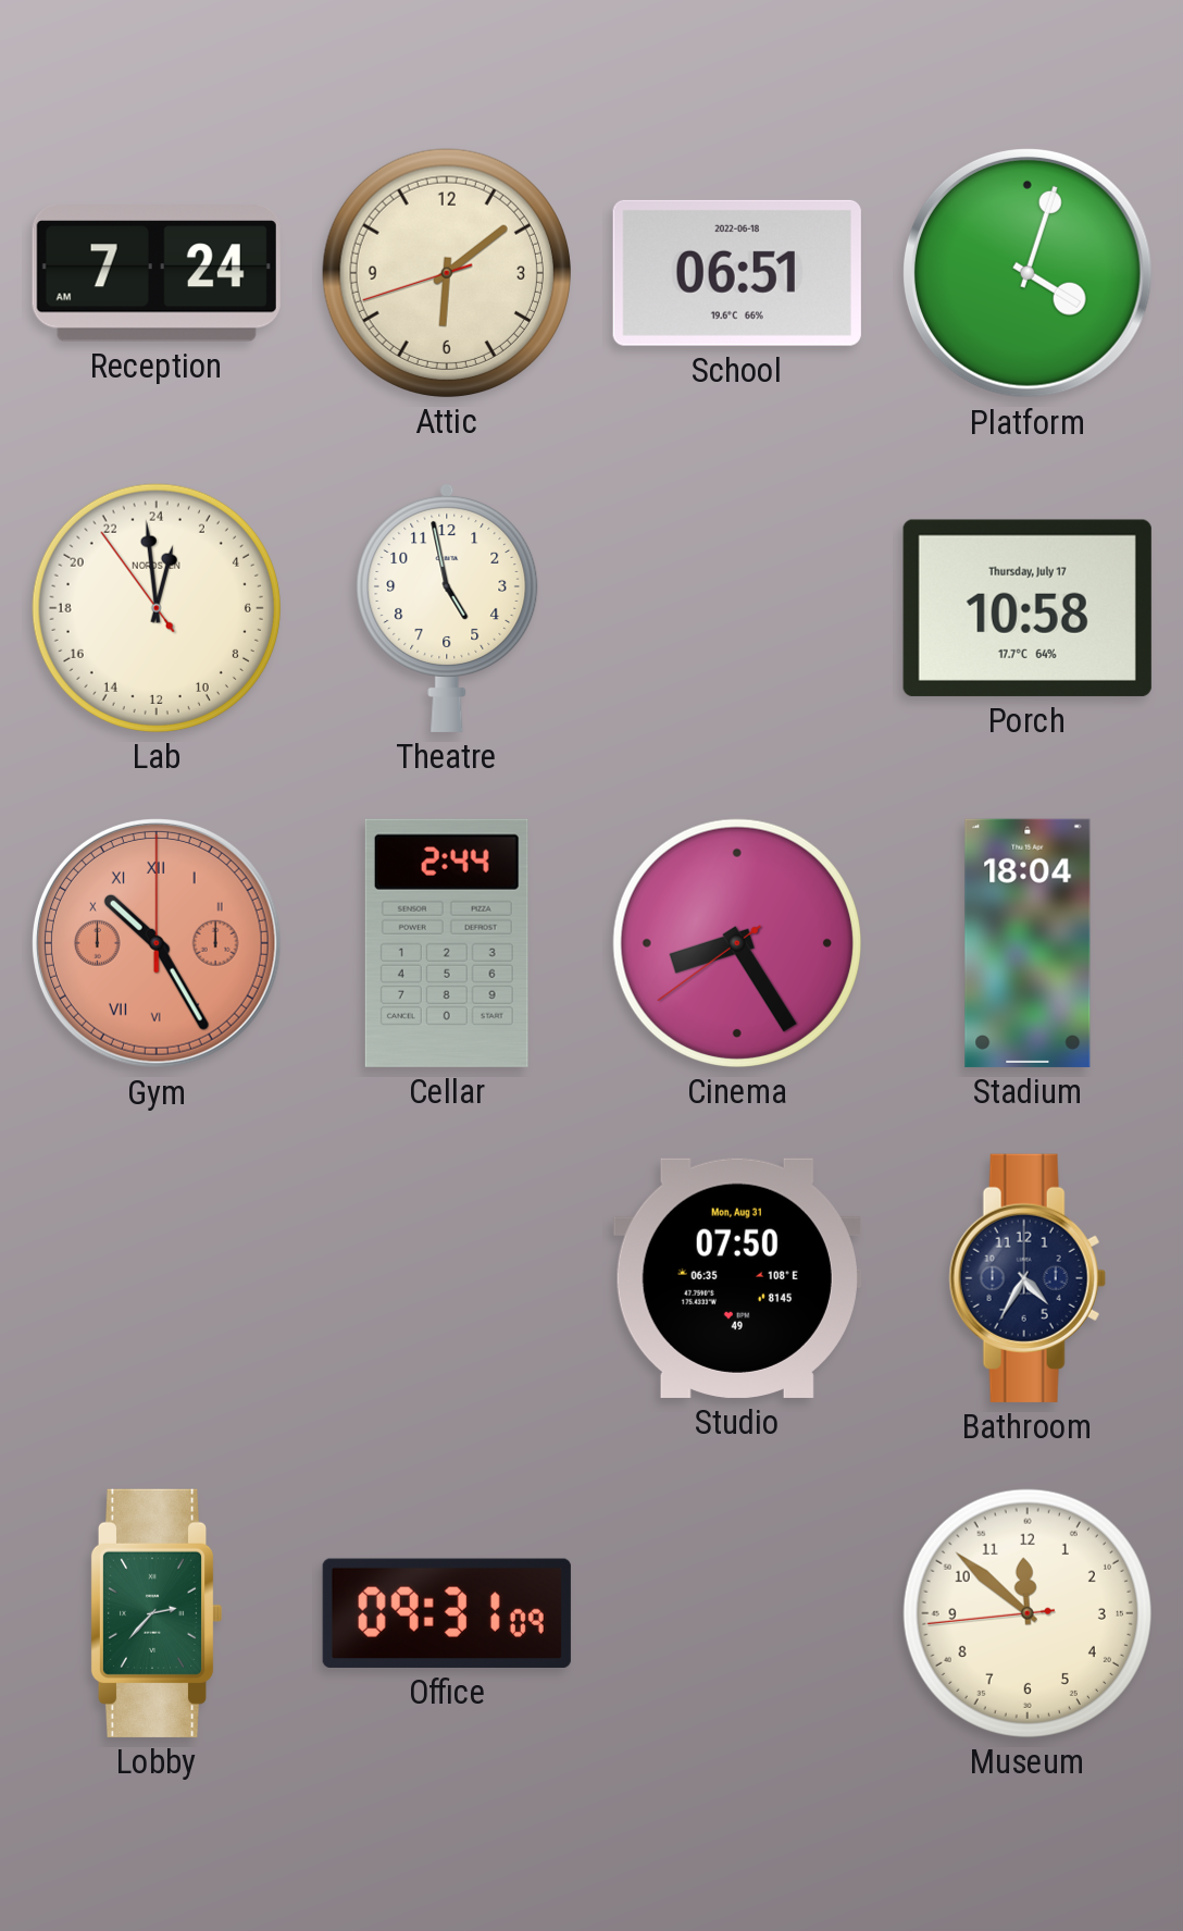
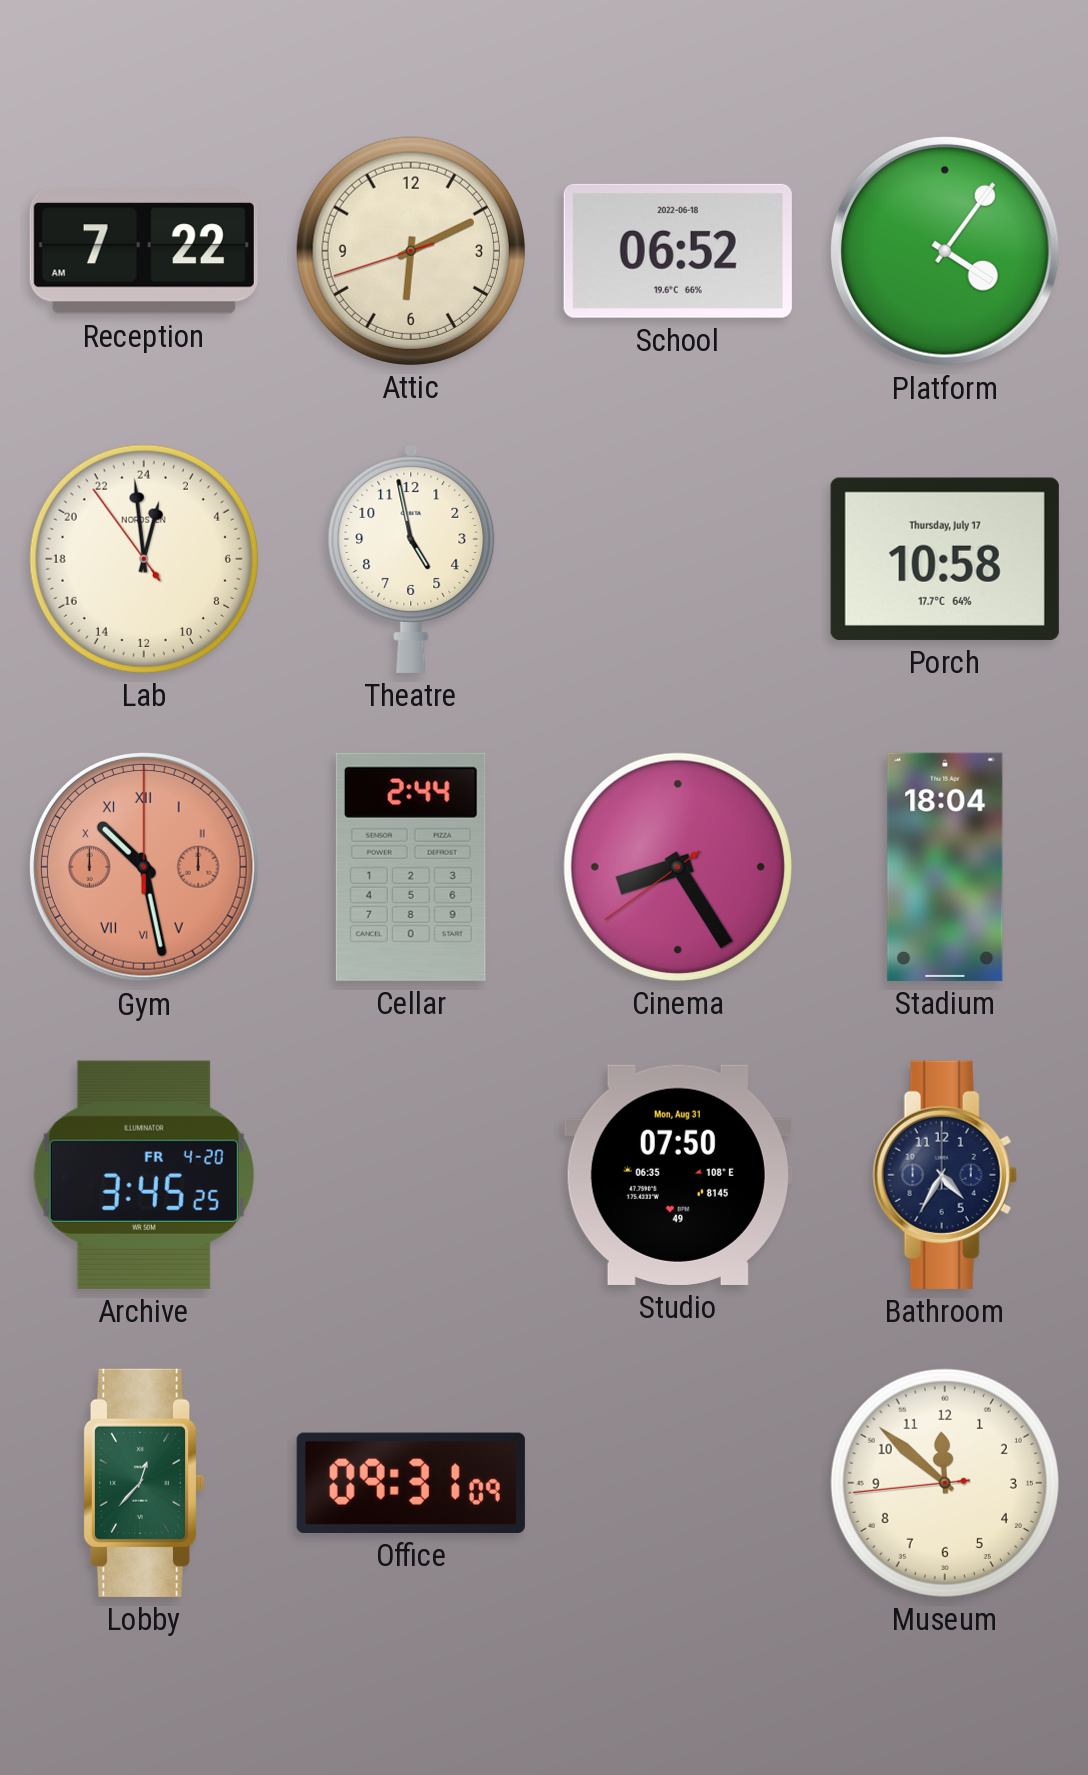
Reception: 7:24 -> 7:22 (144, 251)
Attic: 6:08 -> 6:10 (411, 251)
School: 06:51 -> 06:52 (678, 251)
Platform: 4:03 -> 4:06 (945, 251)
Gym: 10:25 -> 10:28 (144, 867)
Archive: none -> 3:45 (144, 1175)
Lobby: 2:37 -> 12:37 (144, 1483)
